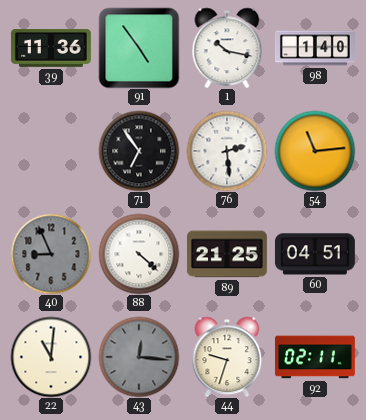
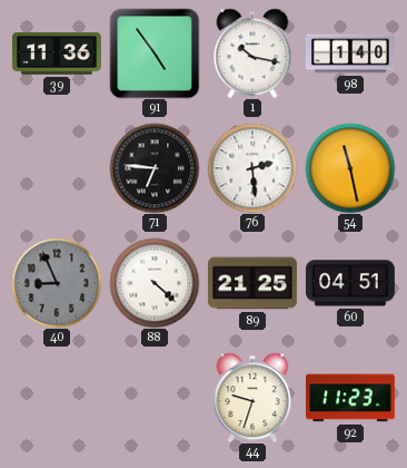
71: 6:54 -> 6:46 (155, 168)
54: 11:14 -> 11:28 (350, 168)
22: 11:01 -> none (51, 357)
43: 12:16 -> none (139, 357)
92: 02:11 -> 11:23 (350, 398)
